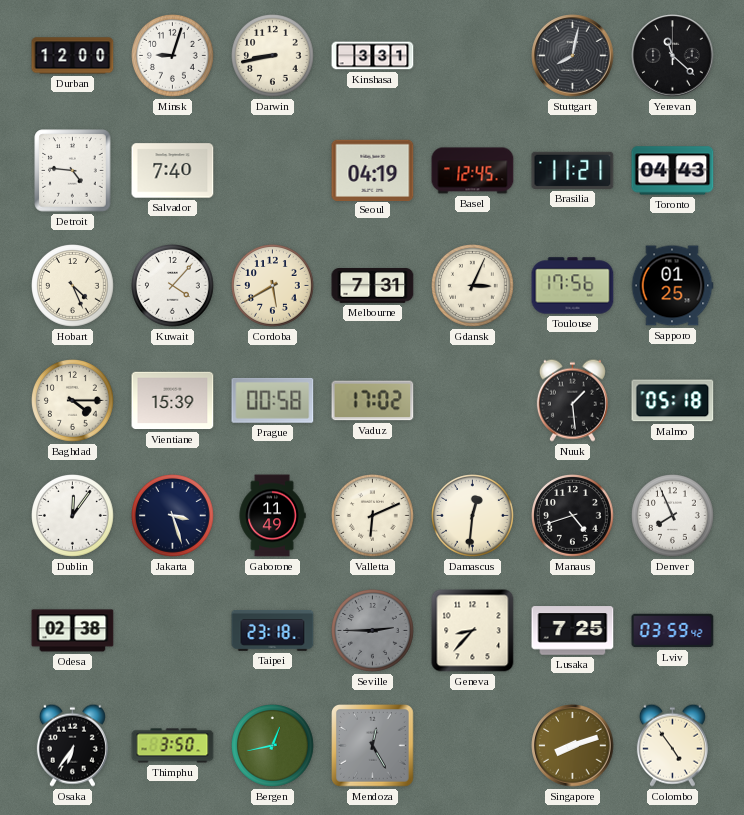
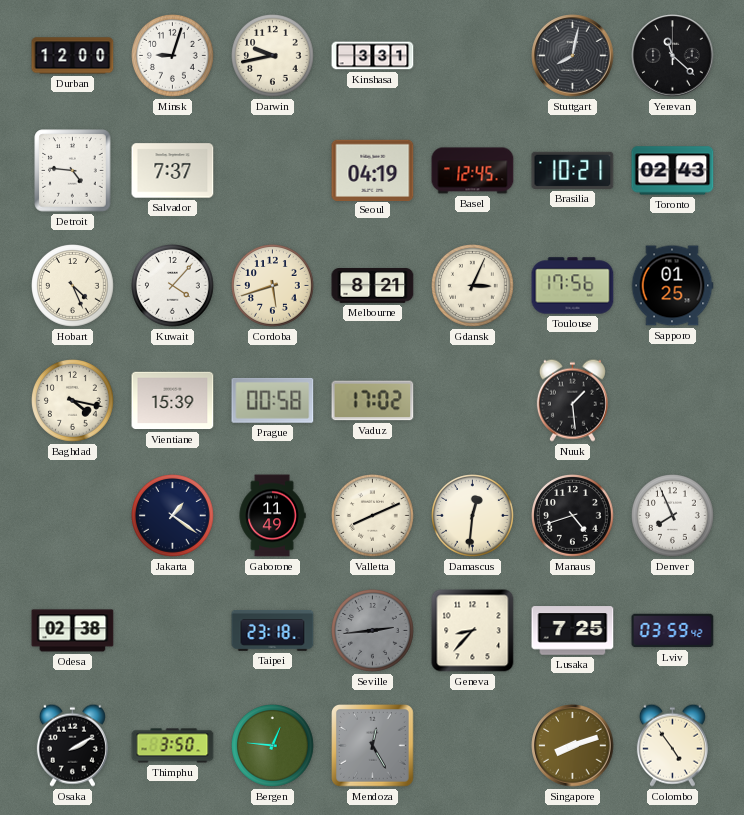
Darwin: 8:43 -> 9:43 (273, 56)
Salvador: 7:40 -> 7:37 (173, 171)
Brasilia: 11:21 -> 10:21 (573, 170)
Toronto: 04:43 -> 02:43 (673, 171)
Cordoba: 5:40 -> 5:42 (273, 286)
Melbourne: 7:31 -> 8:21 (373, 286)
Baghdad: 4:15 -> 4:17 (73, 401)
Malmo: 05:18 -> none (673, 401)
Dublin: 12:06 -> none (73, 516)
Jakarta: 3:27 -> 1:21 (173, 516)
Valletta: 6:11 -> 8:11 (373, 516)
Seville: 2:45 -> 2:44 (373, 631)
Osaka: 6:36 -> 2:10 (72, 745)
Bergen: 12:43 -> 12:46 (273, 746)
